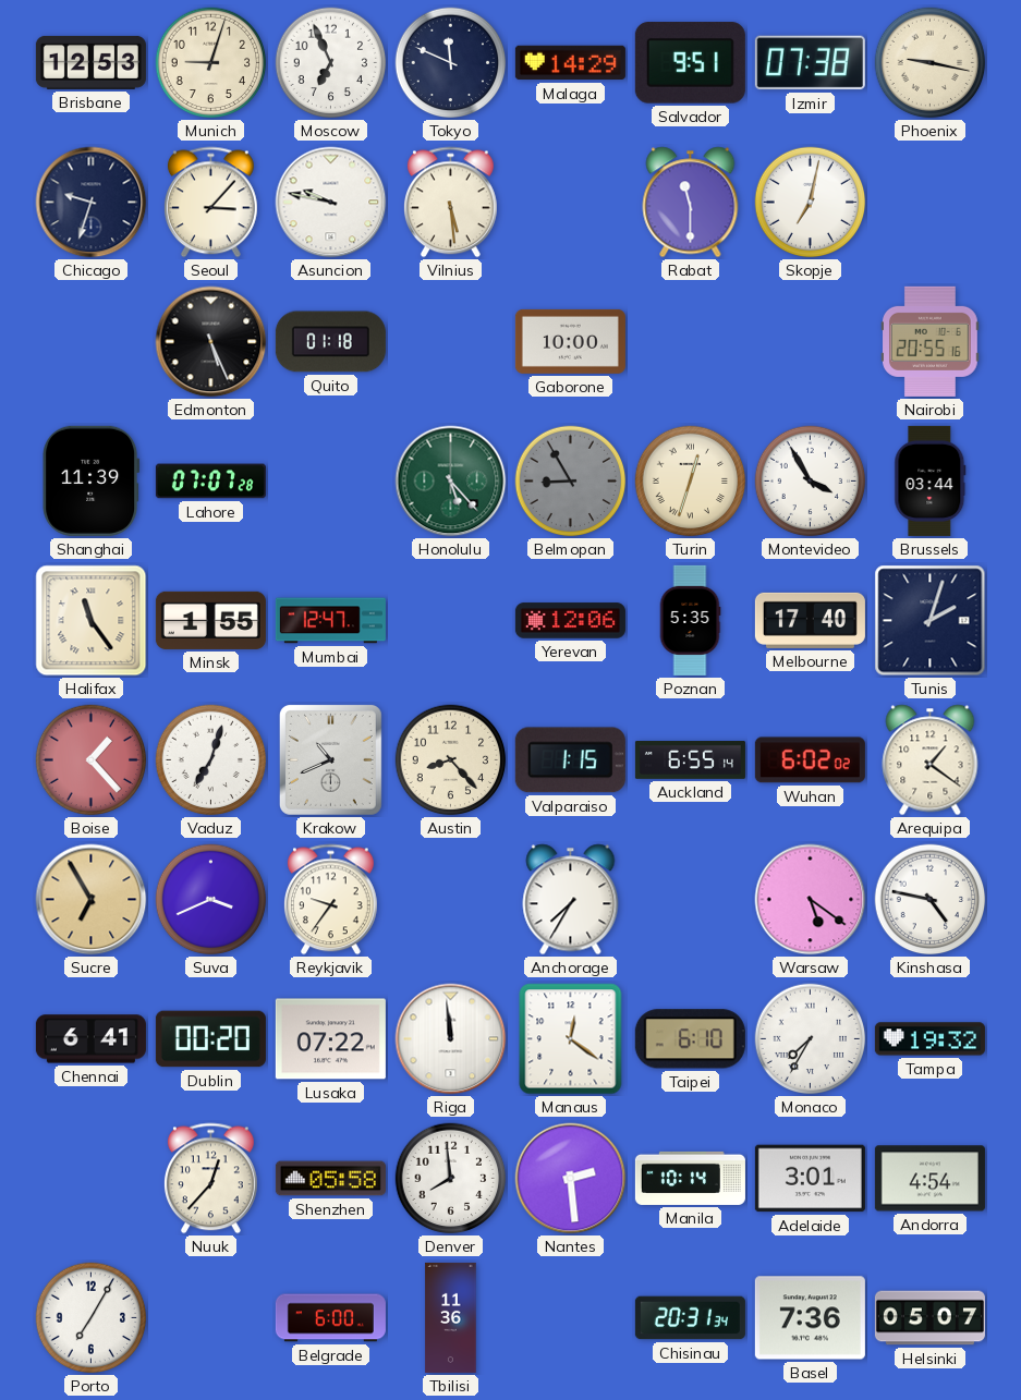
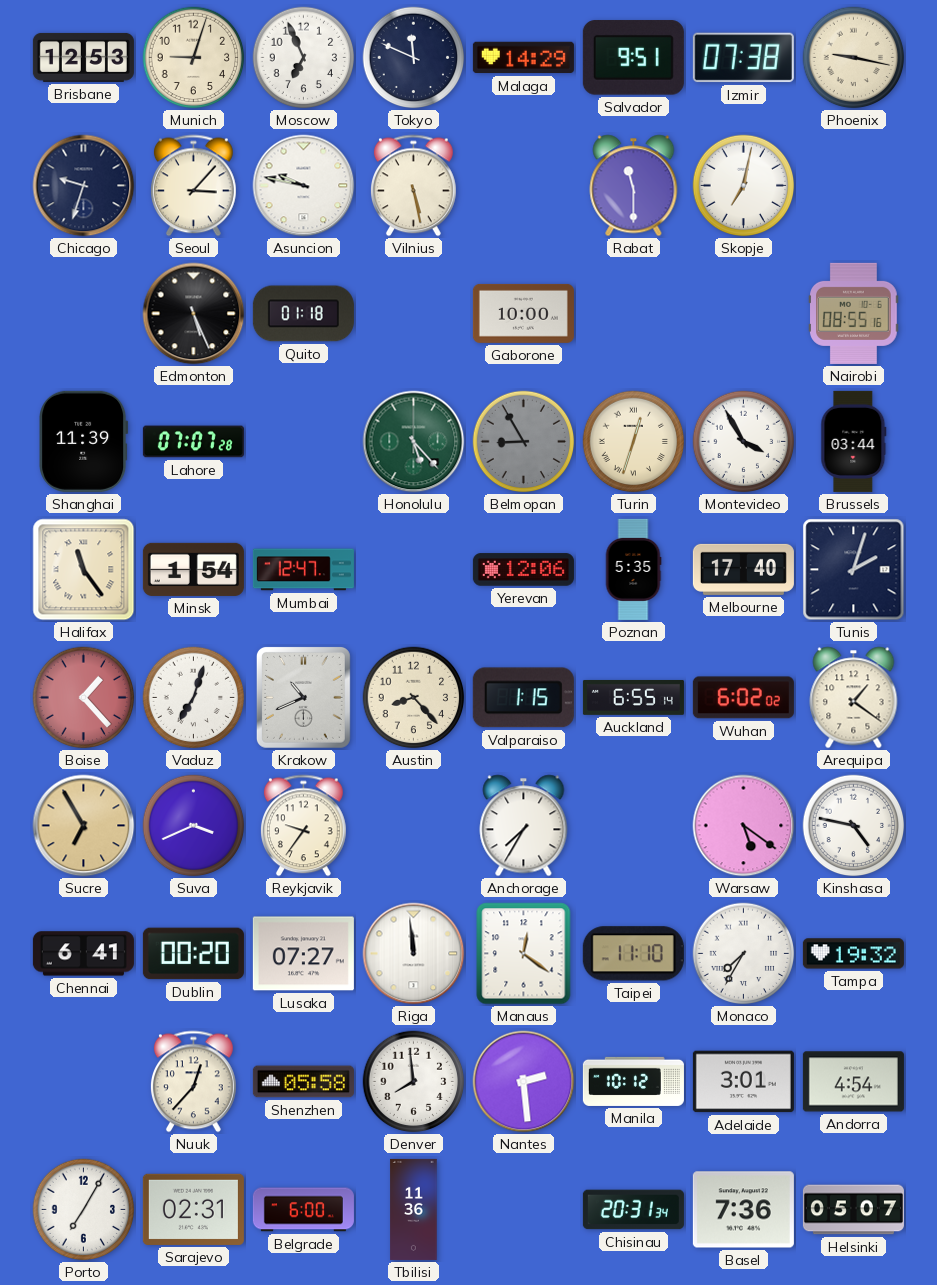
Vilnius: 5:29 -> 5:28 (413, 186)
Nairobi: 20:55 -> 08:55 (854, 313)
Minsk: 1:55 -> 1:54 (193, 569)
Lusaka: 07:22 -> 07:27 (303, 954)
Taipei: 6:10 -> 11:10 (633, 954)
Manila: 10:14 -> 10:12 (633, 1081)
Sarajevo: none -> 02:31 (193, 1209)
